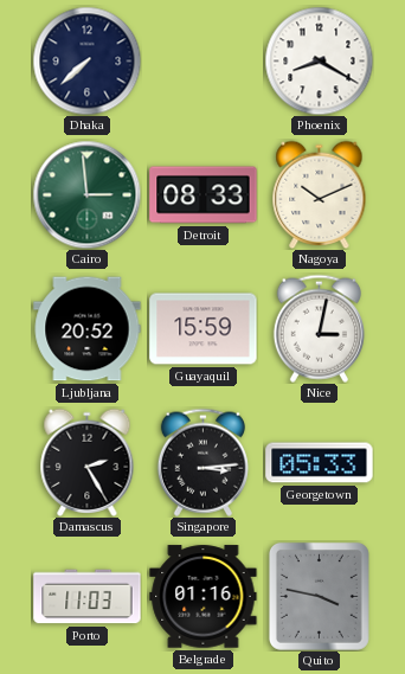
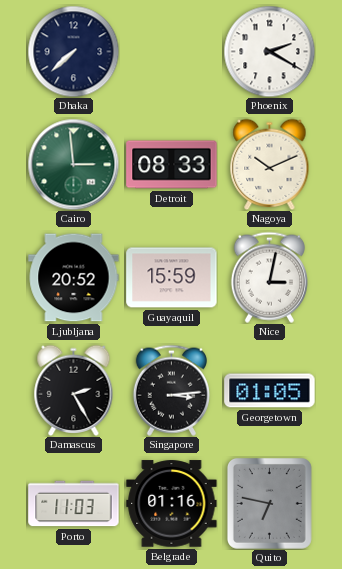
Phoenix: 8:20 -> 2:20 (269, 51)
Georgetown: 05:33 -> 01:05 (270, 391)
Quito: 3:47 -> 6:47 (269, 503)
